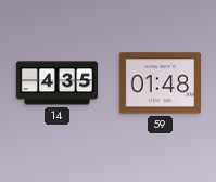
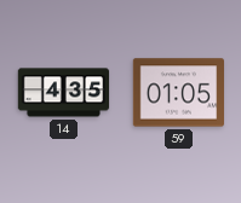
59: 01:48 -> 01:05 (179, 93)
